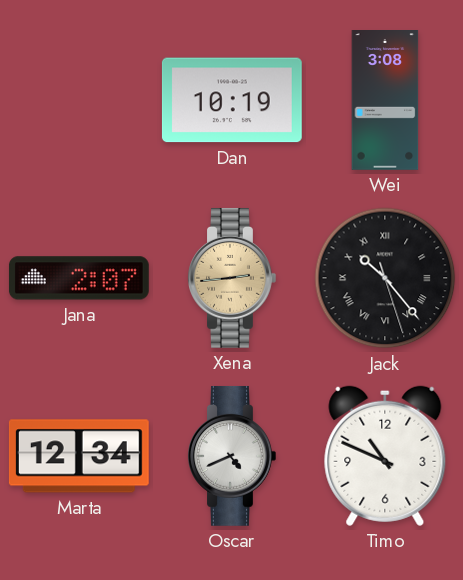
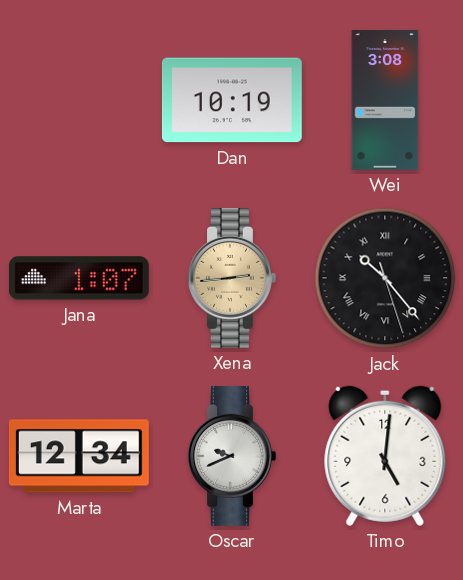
Jana: 2:07 -> 1:07 (79, 278)
Oscar: 4:41 -> 9:41 (232, 456)
Timo: 10:49 -> 5:01 (385, 456)
